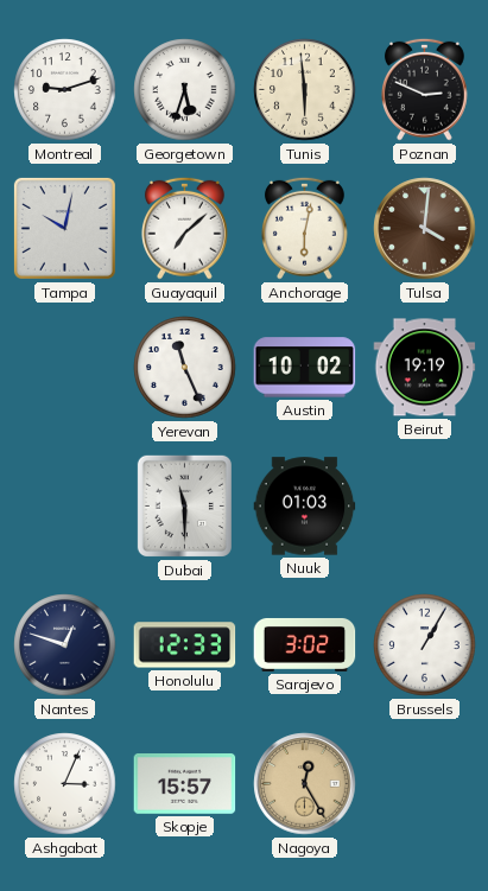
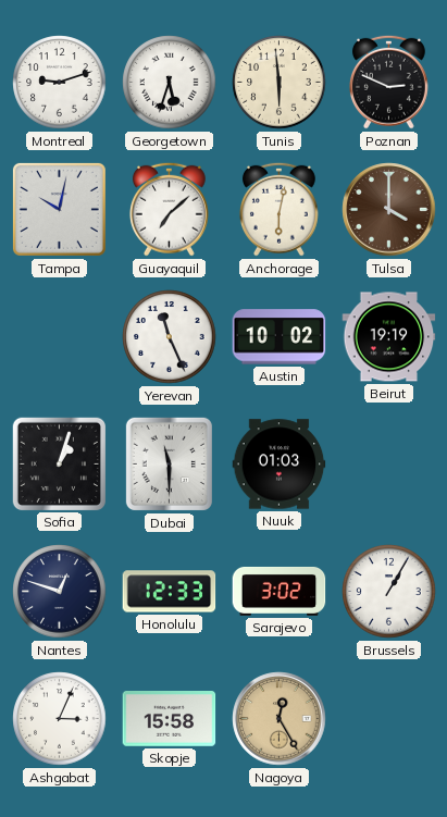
Tulsa: 4:01 -> 4:00 (389, 210)
Sofia: none -> 1:03 (59, 463)
Skopje: 15:57 -> 15:58 (170, 719)
